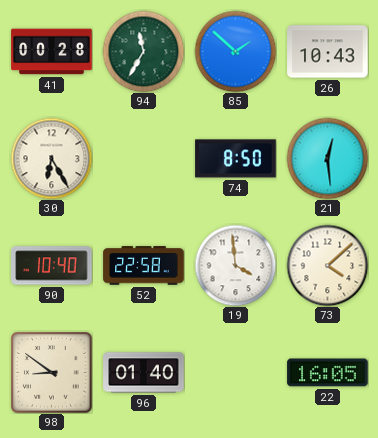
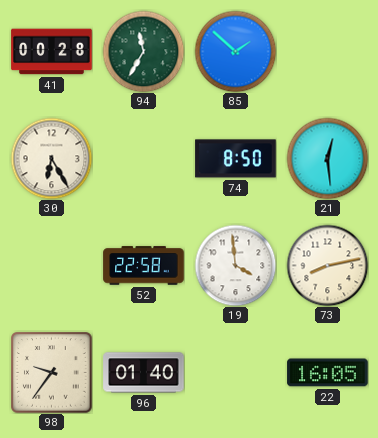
26: 10:43 -> none (328, 52)
90: 10:40 -> none (52, 266)
73: 4:08 -> 8:13 (327, 265)
98: 8:51 -> 9:36 (52, 373)
